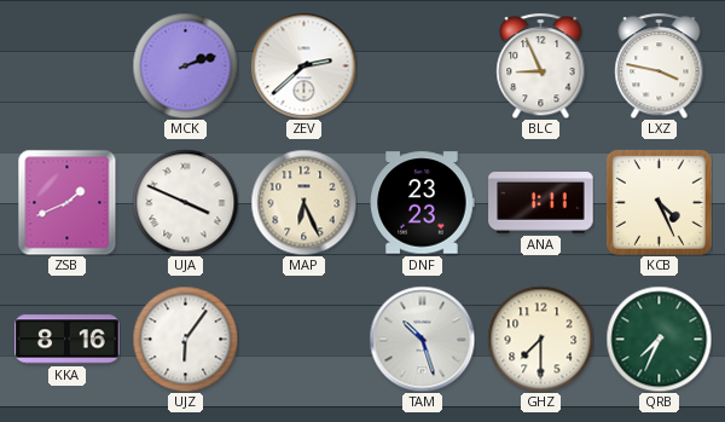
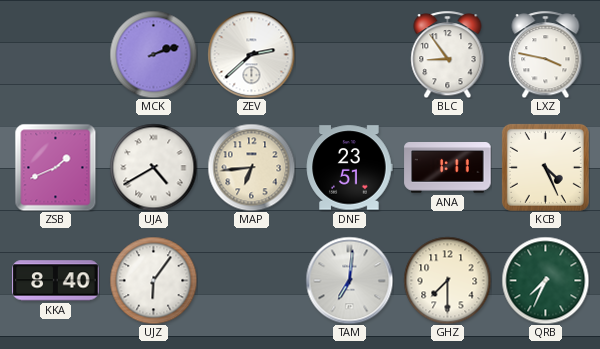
BLC: 8:56 -> 8:54 (448, 54)
UJA: 3:49 -> 4:40 (153, 167)
MAP: 6:26 -> 6:44 (251, 167)
DNF: 23:23 -> 23:51 (349, 168)
KKA: 8:16 -> 8:40 (56, 281)
TAM: 10:27 -> 7:01 (349, 280)
